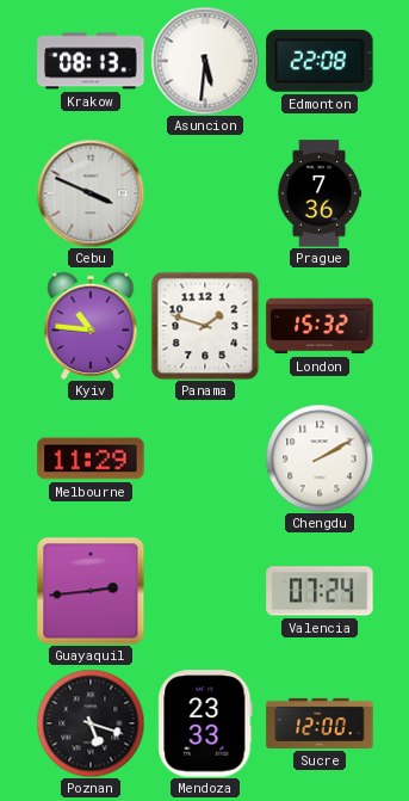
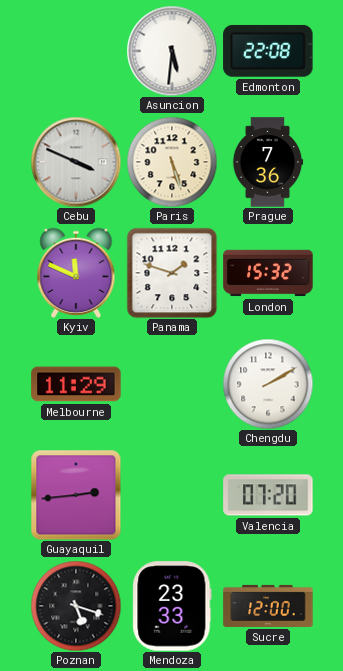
Krakow: 08:13 -> none (91, 61)
Paris: none -> 5:27 (172, 162)
Kyiv: 10:46 -> 11:49 (76, 273)
Valencia: 07:24 -> 07:20 (268, 495)
